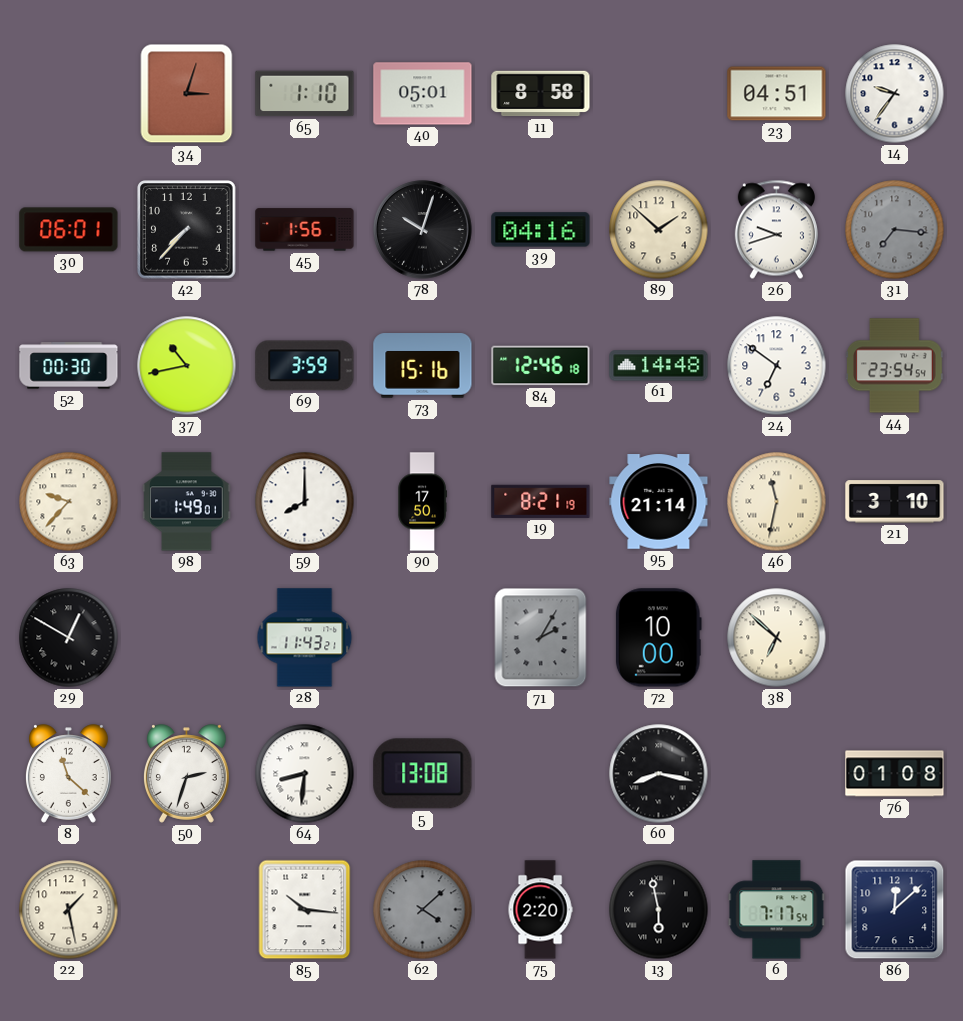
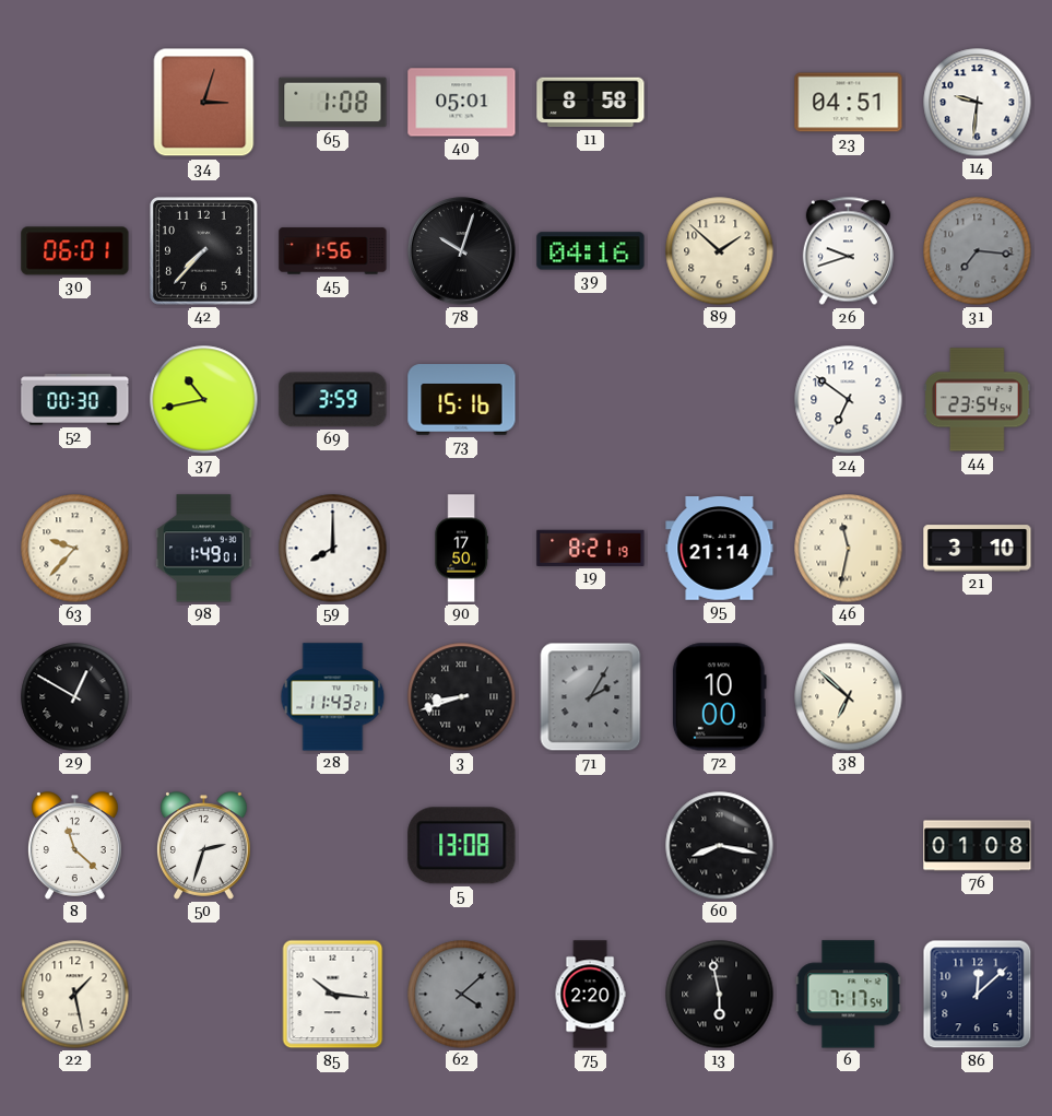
65: 1:10 -> 1:08 (333, 103)
14: 9:36 -> 9:31 (978, 103)
84: 12:46 -> none (541, 366)
61: 14:48 -> none (659, 366)
3: none -> 8:42 (462, 697)
64: 8:31 -> none (305, 774)
